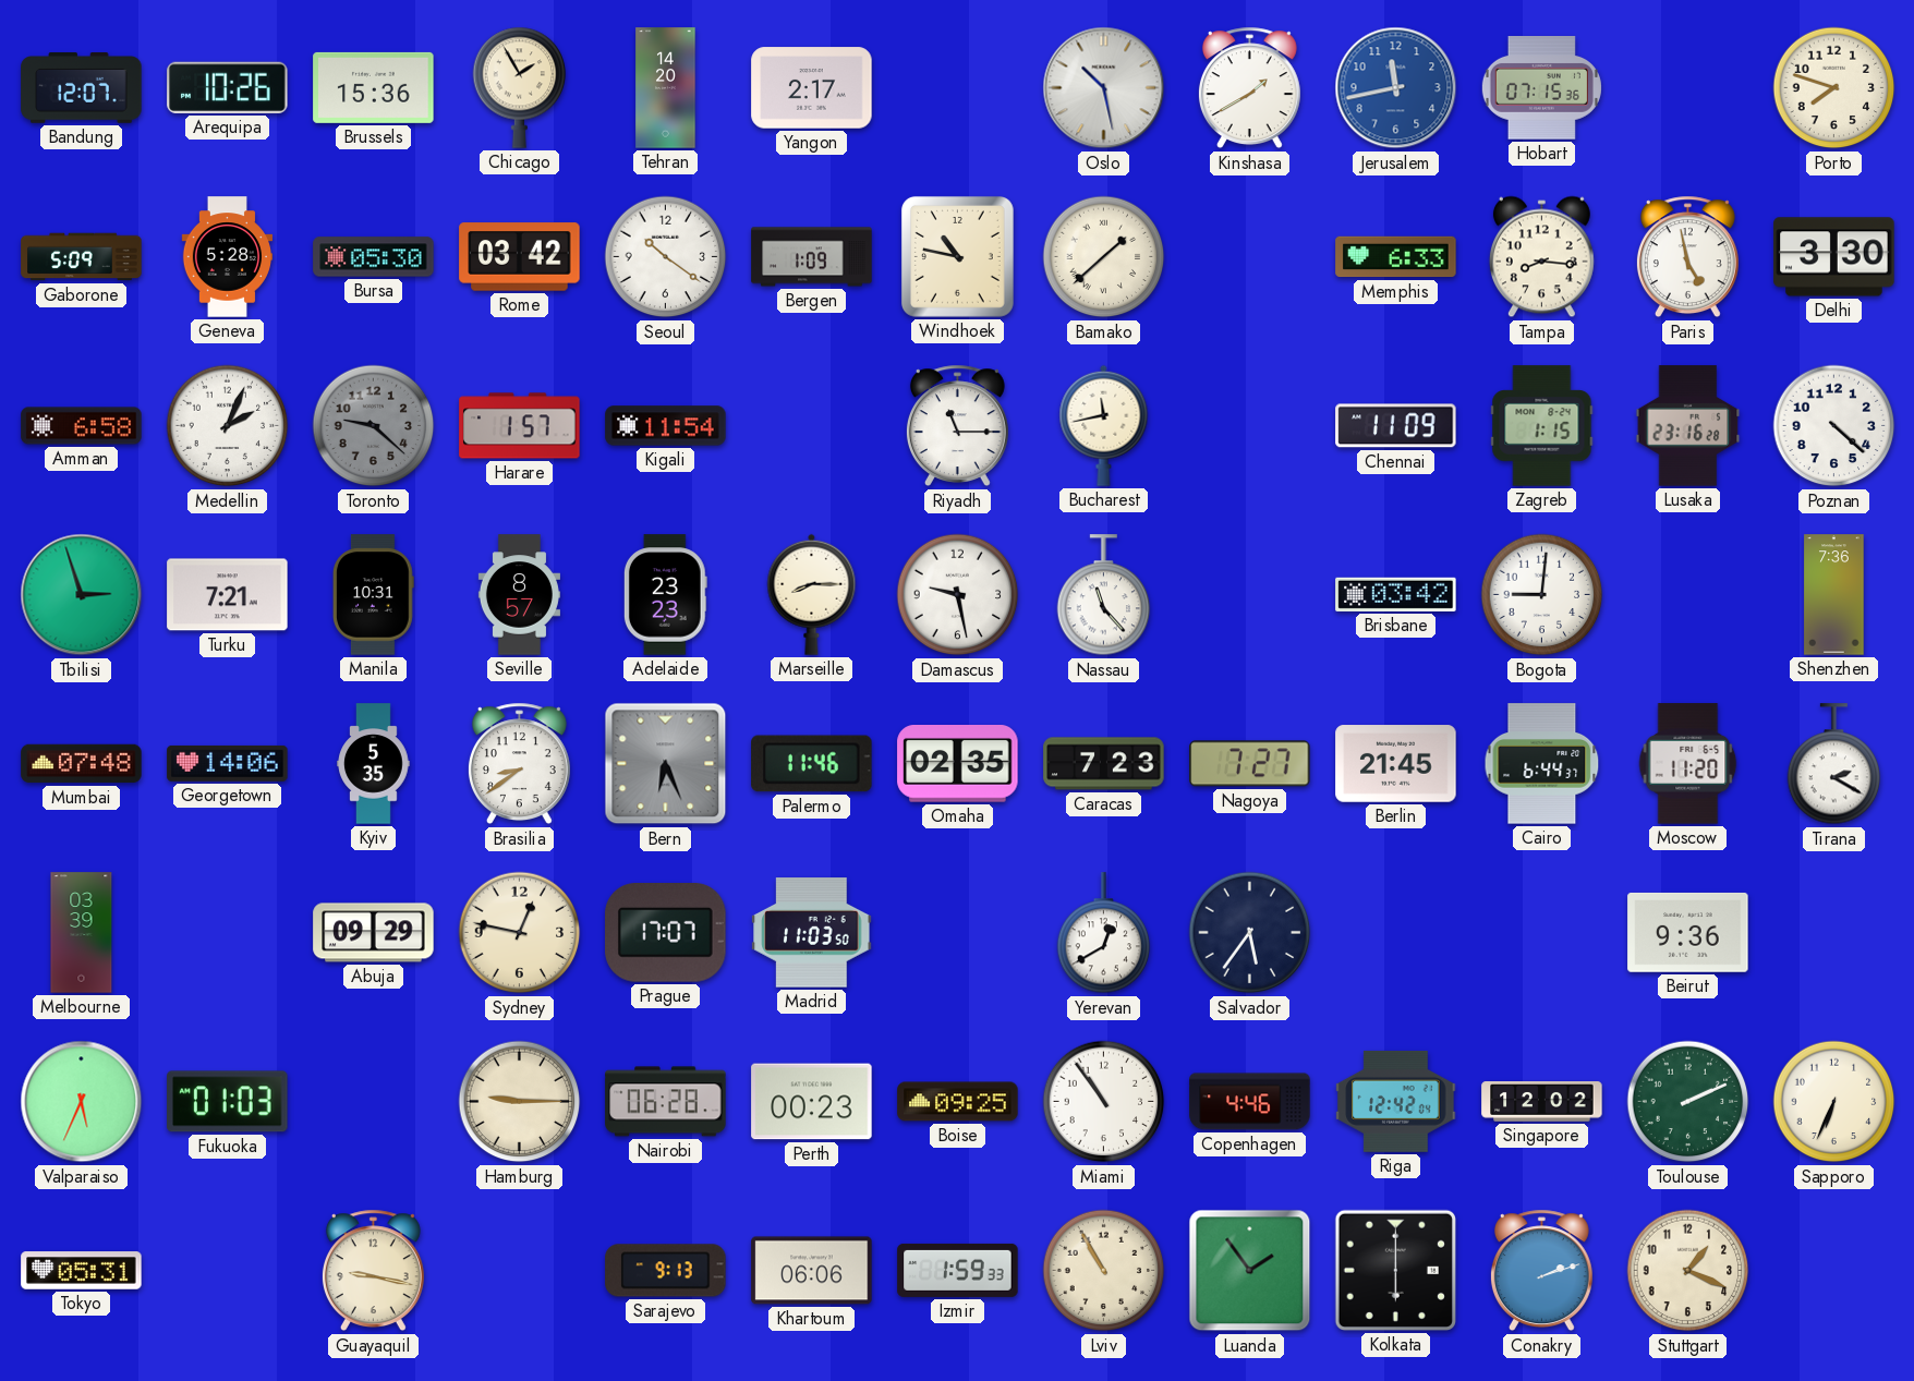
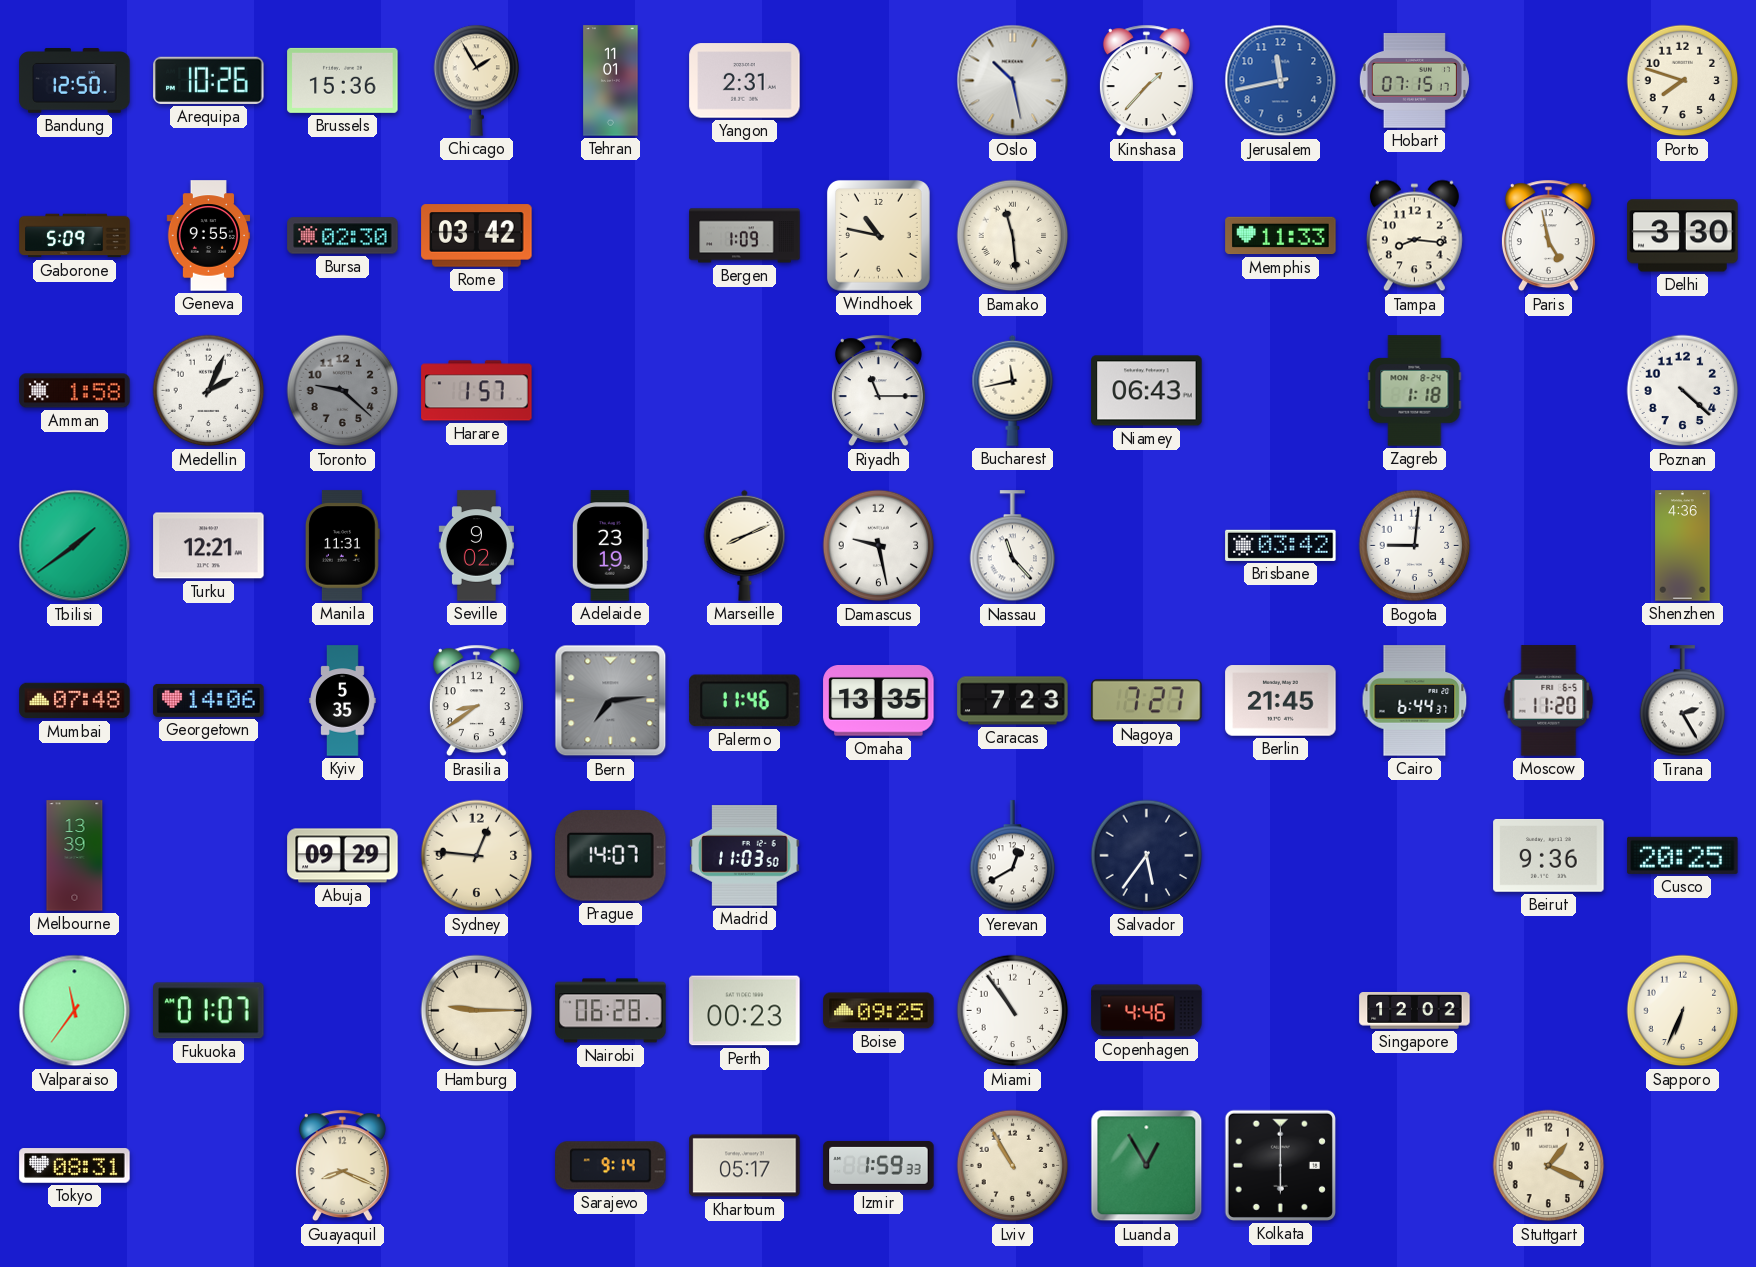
Bandung: 12:07 -> 12:50 (75, 81)
Tehran: 14:20 -> 11:01 (611, 81)
Yangon: 2:17 -> 2:31 (745, 81)
Kinshasa: 1:40 -> 1:37 (1146, 81)
Hobart: 07:15:36 -> 07:15:17 (1414, 81)
Geneva: 5:28 -> 9:55 (209, 236)
Bursa: 05:30 -> 02:30 (343, 236)
Seoul: 10:21 -> none (666, 257)
Bamako: 1:38 -> 11:29 (1013, 236)
Memphis: 6:33 -> 11:33 (1281, 236)
Amman: 6:58 -> 1:58 (75, 391)
Kigali: 11:54 -> none (666, 426)
Niamey: none -> 06:43 (1147, 391)
Chennai: 11:09 -> none (1396, 426)
Zagreb: 1:15 -> 1:18 (1415, 391)
Lusaka: 23:16 -> none (1688, 426)
Tbilisi: 2:57 -> 1:39 (75, 546)
Turku: 7:21 -> 12:21 (209, 546)
Manila: 10:31 -> 11:31 (343, 546)
Seville: 8:57 -> 9:02 (476, 546)
Adelaide: 23:23 -> 23:19 (610, 546)
Marseille: 8:15 -> 8:11 (745, 545)
Shenzhen: 7:36 -> 4:36 (1683, 546)
Bern: 6:26 -> 7:14 (611, 701)
Omaha: 02:35 -> 13:35 (879, 701)
Tirana: 2:20 -> 2:25 (1683, 701)
Melbourne: 03:39 -> 13:39 (75, 856)
Sydney: 12:47 -> 12:46 (477, 856)
Prague: 17:07 -> 14:07 (611, 856)
Cusco: none -> 20:25 (1683, 855)
Valparaiso: 5:34 -> 11:36 (75, 1011)
Fukuoka: 01:03 -> 01:07 (209, 1011)
Riga: 12:42 -> none (1396, 1101)
Toulouse: 2:11 -> none (1688, 1102)
Tokyo: 05:31 -> 08:31 (75, 1166)
Guayaquil: 9:17 -> 8:19 (342, 1166)
Sarajevo: 9:13 -> 9:14 (611, 1166)
Khartoum: 06:06 -> 05:17 (745, 1166)
Luanda: 1:54 -> 12:55 (1147, 1166)
Conakry: 2:12 -> none (1541, 1271)
